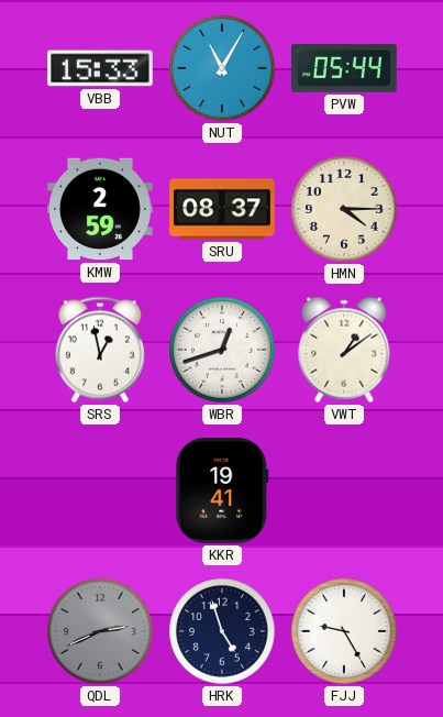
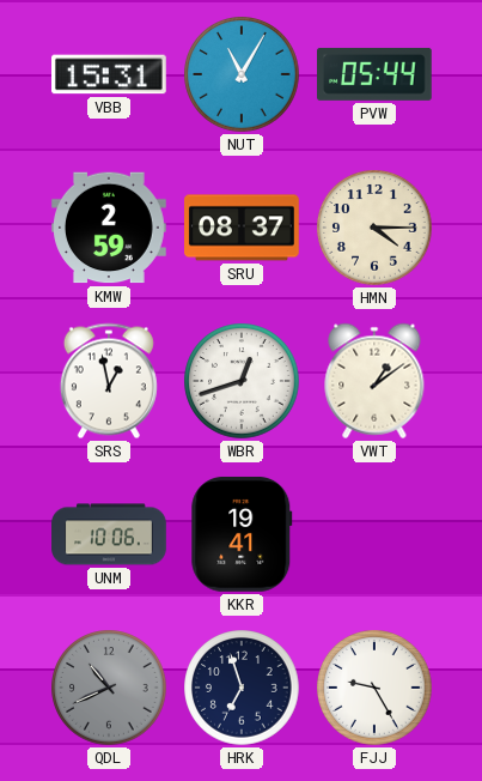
VBB: 15:33 -> 15:31 (110, 74)
UNM: none -> 10:06 (109, 534)
QDL: 2:41 -> 10:41 (109, 688)
HRK: 4:57 -> 6:57 (242, 688)
